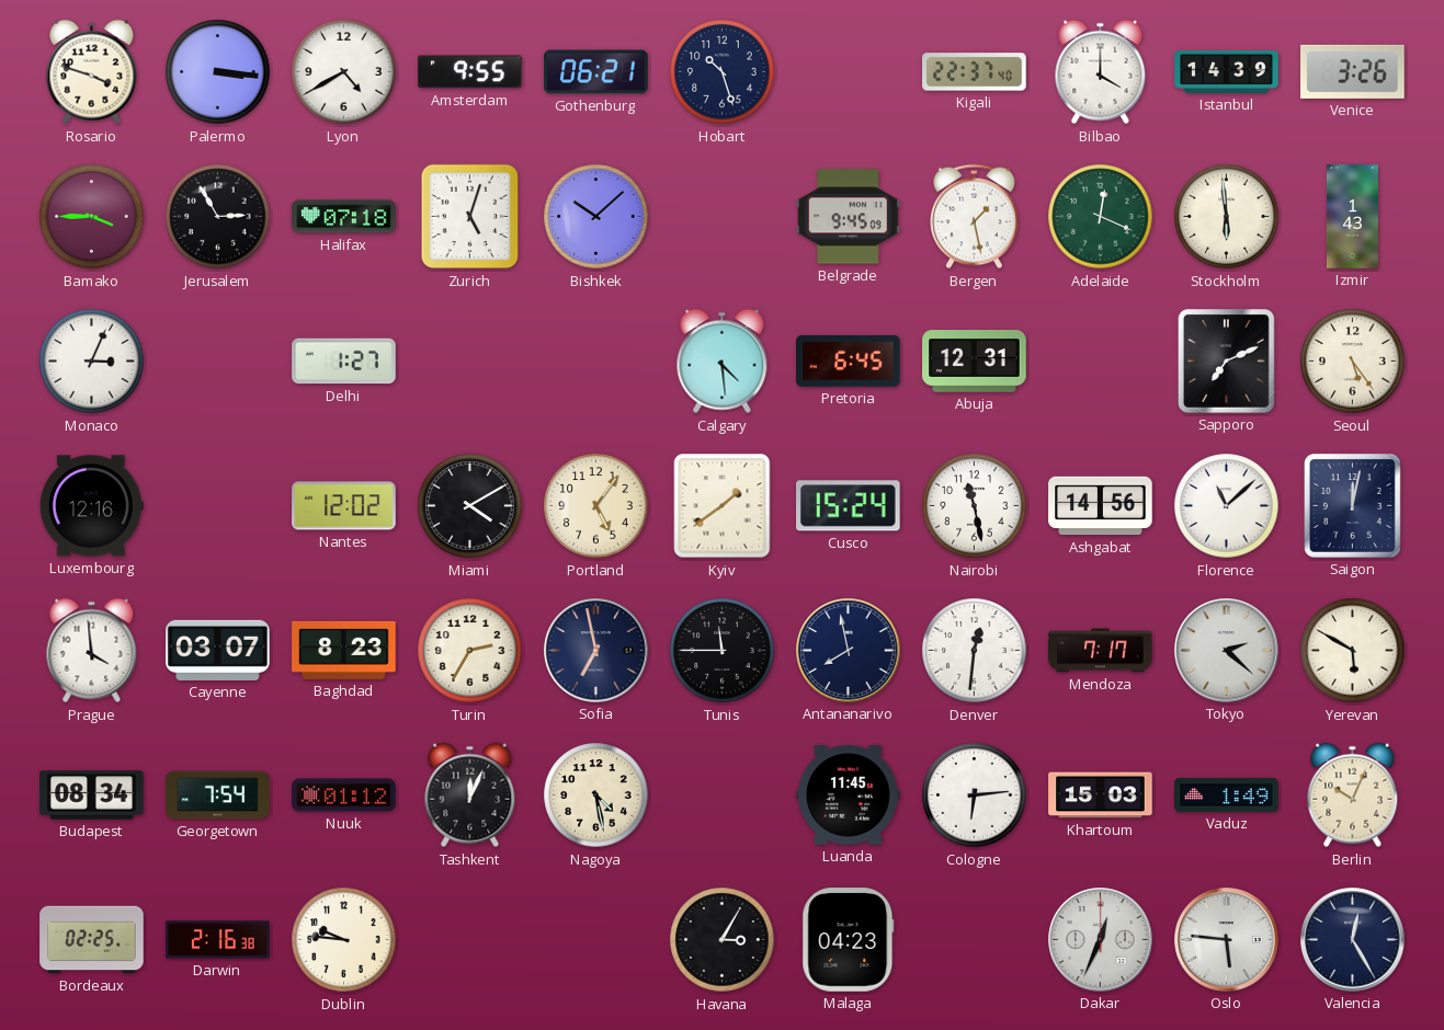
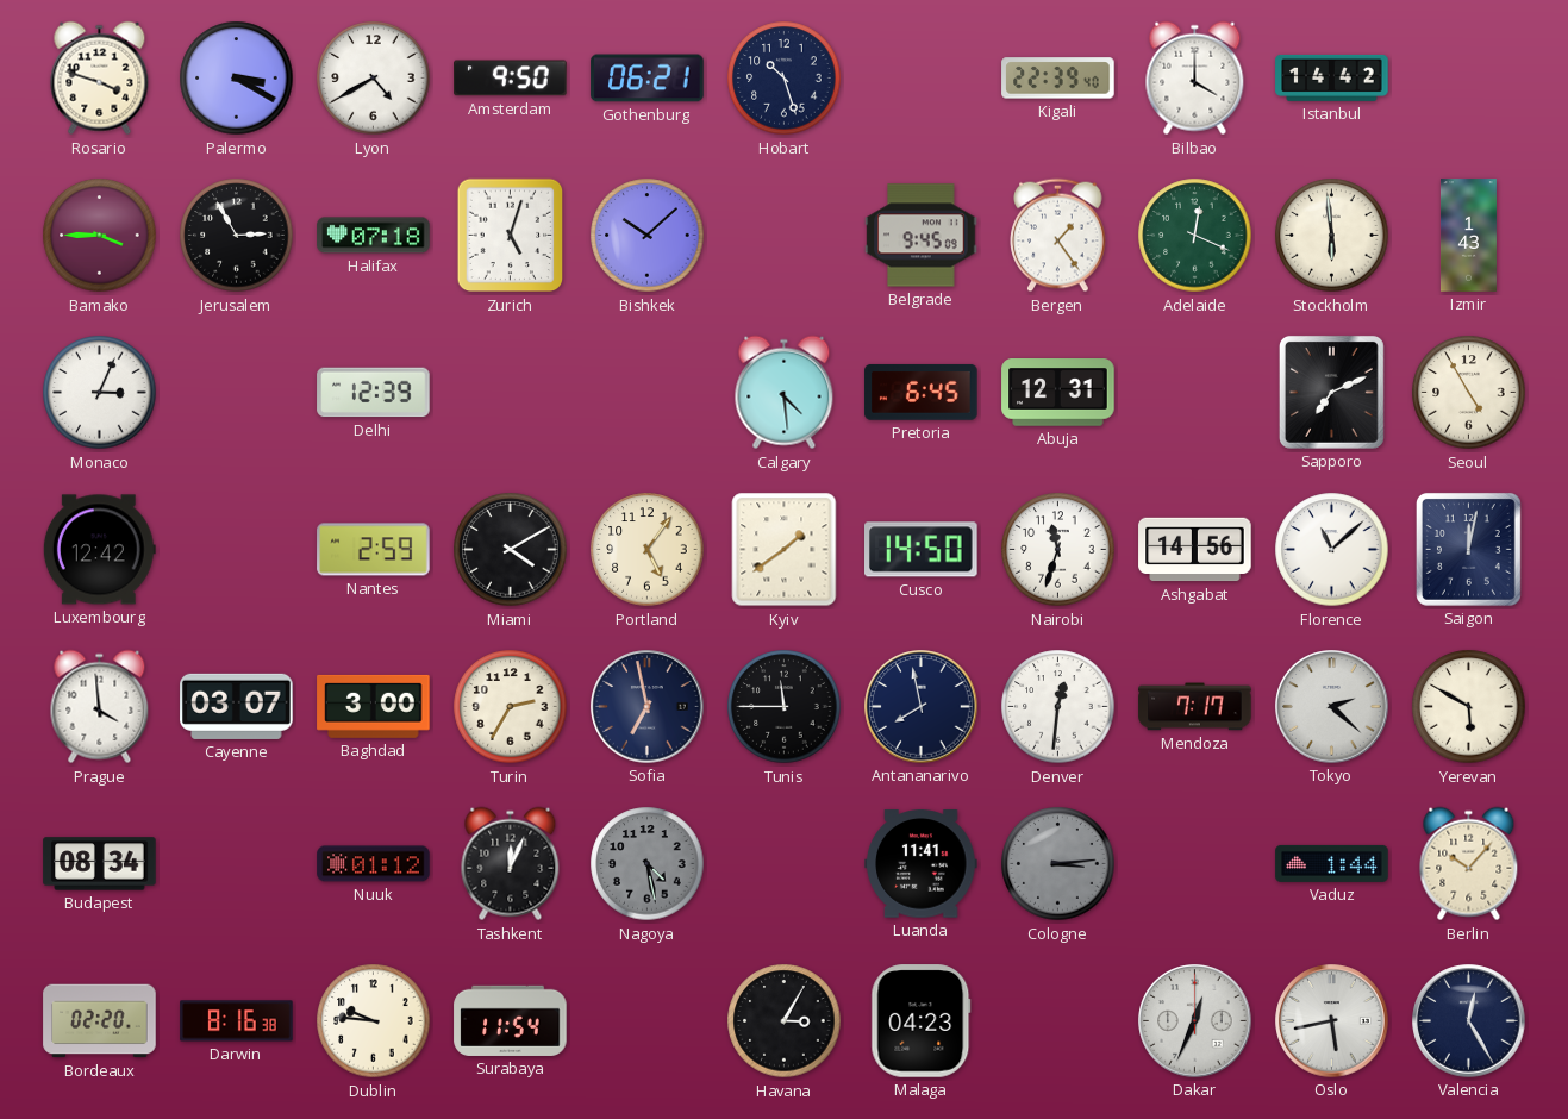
Palermo: 3:16 -> 3:20 (237, 79)
Amsterdam: 9:55 -> 9:50 (511, 79)
Kigali: 22:37 -> 22:39 (1058, 79)
Istanbul: 14:39 -> 14:42 (1332, 77)
Venice: 3:26 -> none (1353, 71)
Bergen: 1:28 -> 1:24 (1058, 236)
Delhi: 1:27 -> 12:39 (374, 393)
Seoul: 5:24 -> 4:55 (1469, 393)
Luxembourg: 12:16 -> 12:42 (99, 550)
Nantes: 12:02 -> 2:59 (374, 550)
Cusco: 15:24 -> 14:50 (922, 550)
Nairobi: 11:28 -> 11:33 (1058, 550)
Baghdad: 8:23 -> 3:00 (374, 706)
Georgetown: 7:54 -> none (218, 796)
Nagoya dial: cream -> grey (648, 864)
Luanda: 11:45 -> 11:41 (922, 864)
Cologne: 6:14 -> 3:14 (1058, 864)
Cologne dial: white -> grey (1058, 864)
Khartoum: 15:03 -> none (1101, 796)
Vaduz: 1:49 -> 1:44 (1332, 863)
Berlin: 10:04 -> 10:07 (1469, 864)
Bordeaux: 02:25 -> 02:20 (100, 1021)
Darwin: 2:16 -> 8:16 (237, 1021)
Surabaya: none -> 11:54 (511, 1020)
Oslo: 5:46 -> 5:43 (1332, 1021)
